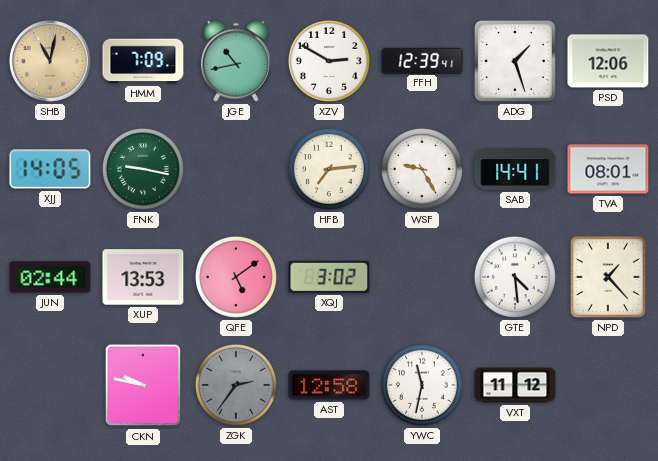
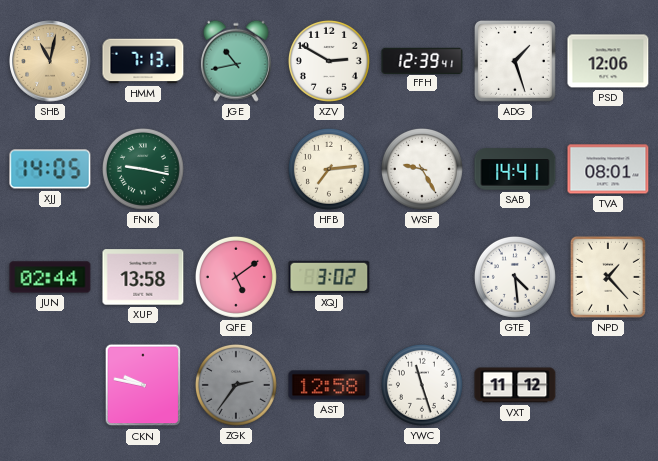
HMM: 7:09 -> 7:13 (143, 61)
XUP: 13:53 -> 13:58 (143, 277)
YWC: 11:32 -> 11:27 (422, 385)
